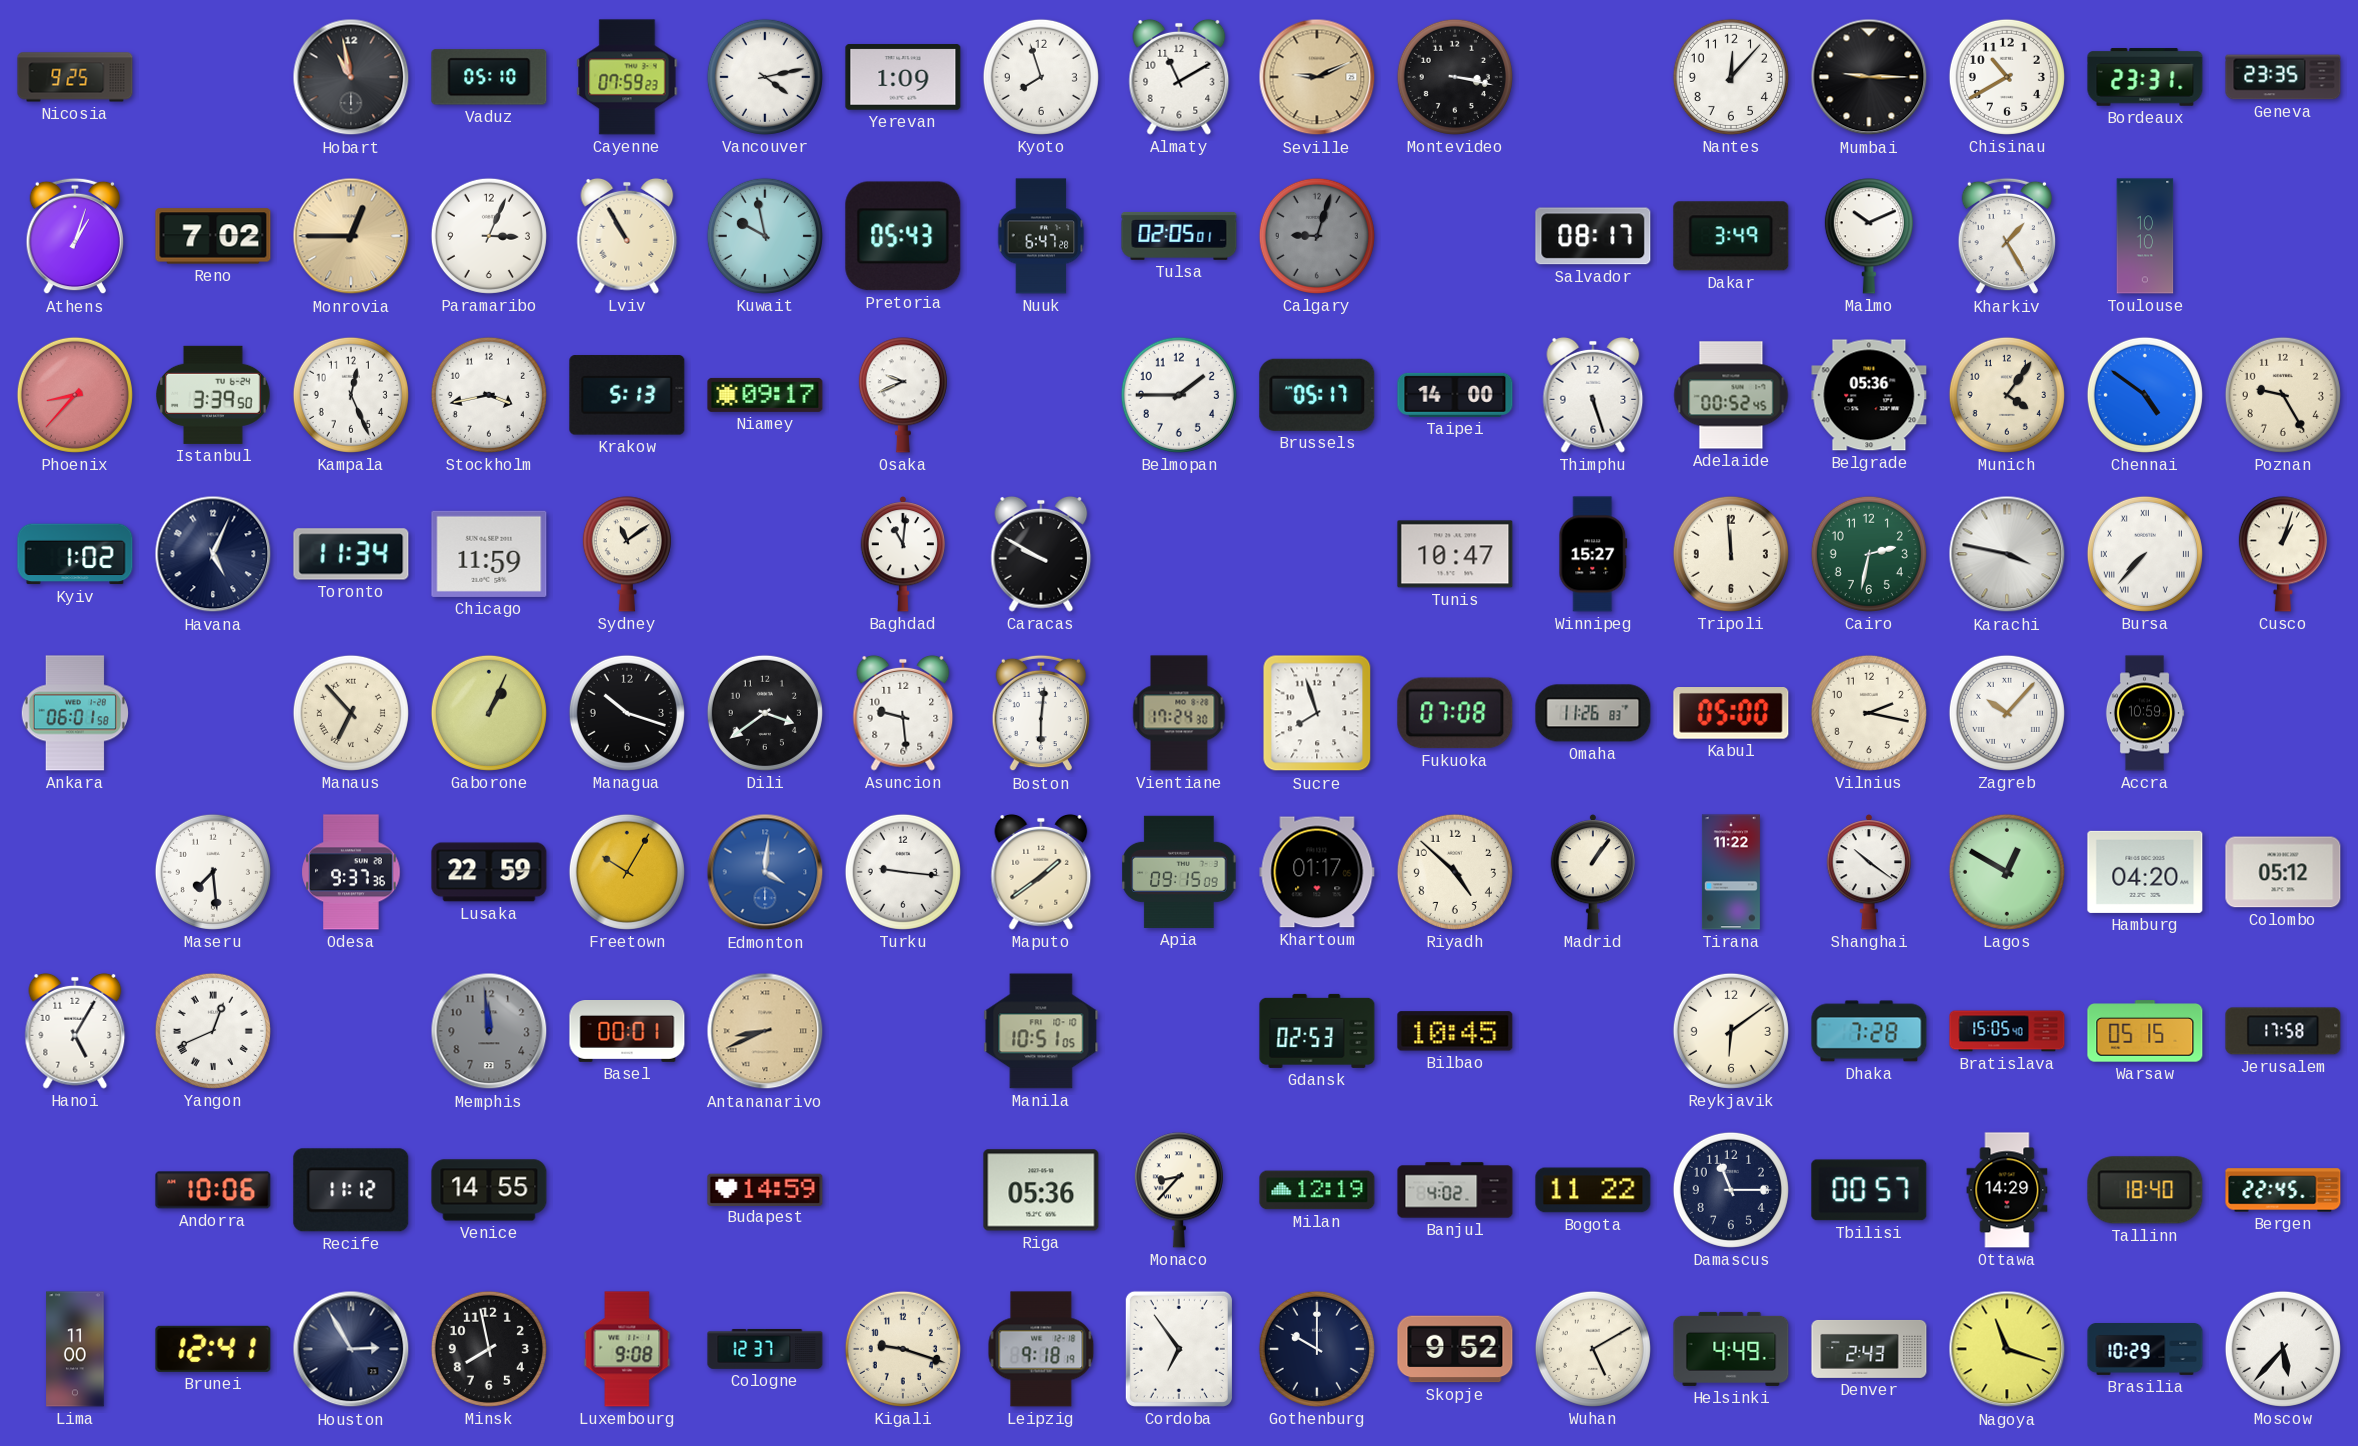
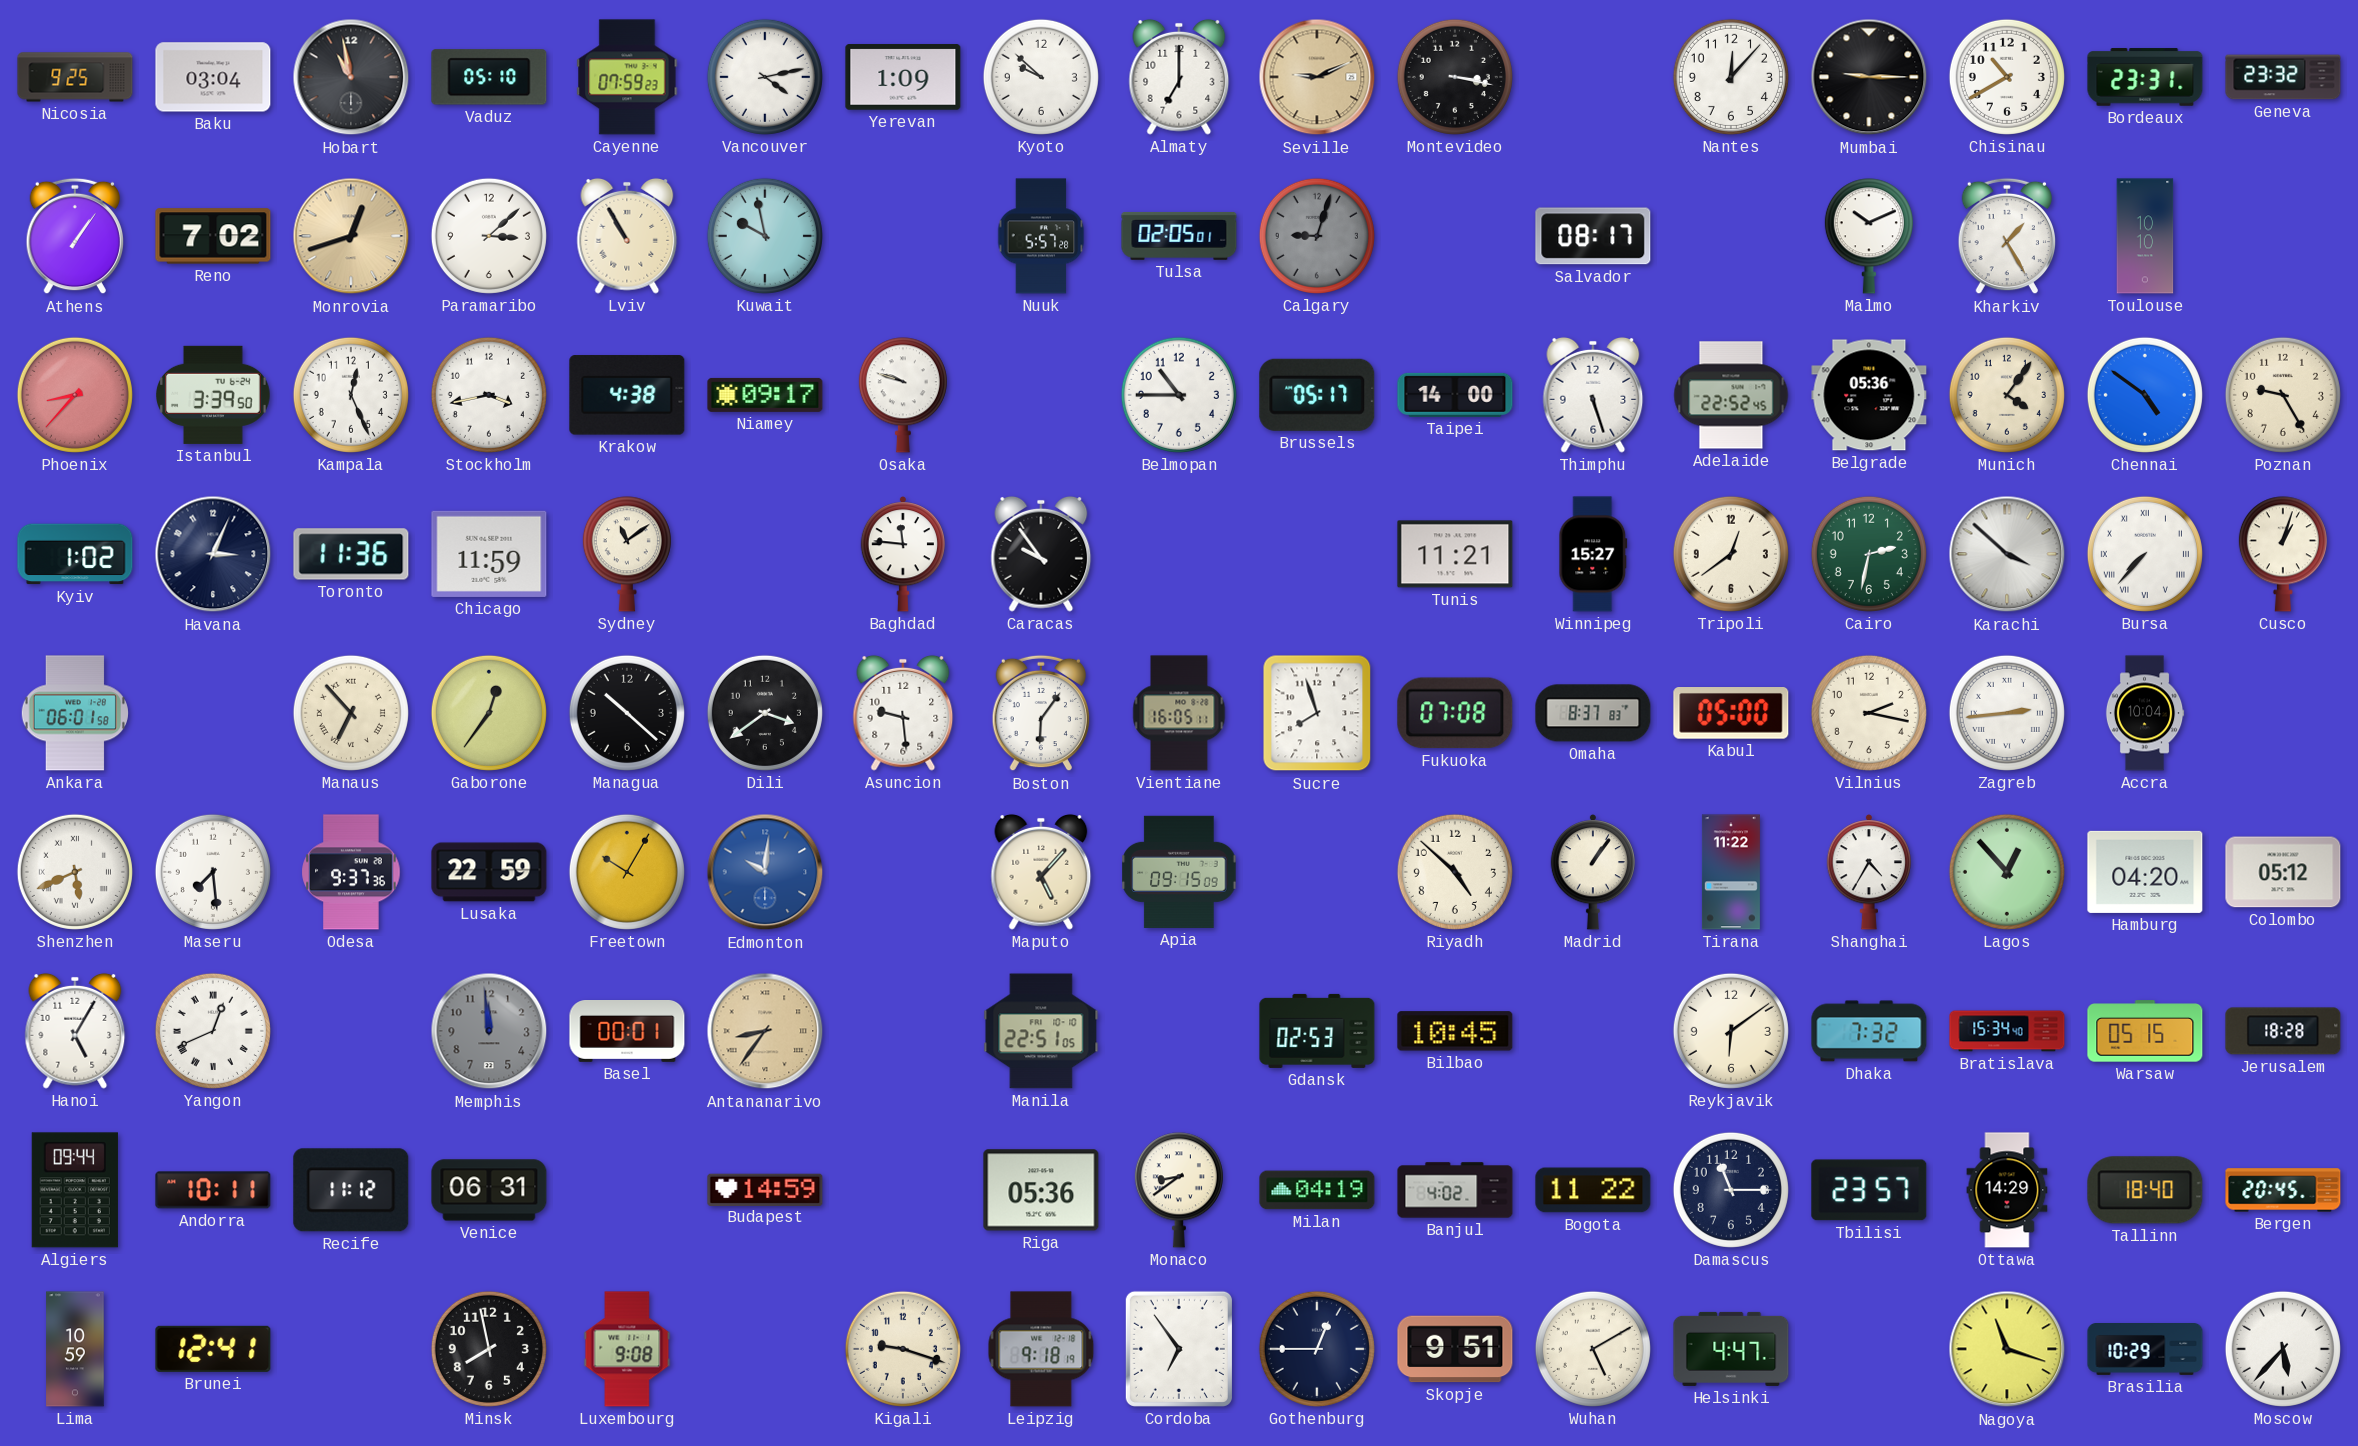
Baku: none -> 03:04 (213, 77)
Kyoto: 7:57 -> 9:52 (1041, 77)
Almaty: 11:10 -> 7:00 (1179, 77)
Geneva: 23:35 -> 23:32 (2283, 77)
Athens: 1:03 -> 1:06 (74, 236)
Monrovia: 12:45 -> 12:42 (351, 236)
Paramaribo: 3:04 -> 3:08 (489, 236)
Pretoria: 05:43 -> none (903, 236)
Nuuk: 6:47 -> 5:57 (1041, 236)
Dakar: 3:49 -> none (1731, 236)
Krakow: 5:13 -> 4:38 (627, 395)
Osaka: 9:41 -> 9:48 (903, 395)
Belmopan: 1:45 -> 10:45 (1179, 395)
Adelaide: 00:52 -> 22:52 (1731, 395)
Havana: 5:04 -> 3:04 (213, 554)
Toronto: 11:34 -> 11:36 (351, 554)
Baghdad: 11:01 -> 11:46 (902, 554)
Caracas: 9:50 -> 9:54 (1041, 554)
Tunis: 10:47 -> 11:21 (1455, 554)
Tripoli: 11:59 -> 12:39 (1731, 554)
Karachi: 3:47 -> 3:52 (2007, 554)
Gaborone: 1:04 -> 12:36 (489, 713)
Managua: 10:18 -> 10:22 (627, 713)
Boston: 6:01 -> 6:06 (1040, 713)
Vientiane: 17:24 -> 16:05 (1179, 713)
Omaha: 11:26 -> 8:37 (1593, 713)
Zagreb: 10:07 -> 2:44 (2007, 713)
Accra: 10:59 -> 10:04 (2145, 713)
Shenzhen: none -> 5:41 (75, 872)
Edmonton: 4:01 -> 10:01 (765, 872)
Turku: 9:16 -> none (903, 872)
Maputo: 1:39 -> 5:07 (1041, 872)
Khartoum: 01:17 -> none (1317, 872)
Shanghai: 10:21 -> 4:35 (1868, 872)
Lagos: 12:50 -> 12:53 (2007, 872)
Antananarivo: 8:41 -> 8:36 (765, 1031)
Manila: 10:51 -> 22:51 (1041, 1031)
Dhaka: 7:28 -> 7:32 (1869, 1031)
Bratislava: 15:05 -> 15:34 (2007, 1031)
Jerusalem: 17:58 -> 18:28 (2283, 1031)
Algiers: none -> 09:44 (75, 1190)
Andorra: 10:06 -> 10:11 (213, 1190)
Venice: 14:55 -> 06:31 (489, 1190)
Monaco: 8:37 -> 8:39 (1179, 1190)
Milan: 12:19 -> 04:19 (1317, 1190)
Tbilisi: 00:57 -> 23:57 (1869, 1190)
Bergen: 22:45 -> 20:45 (2283, 1190)
Lima: 11:00 -> 10:59 (75, 1349)
Houston: 2:55 -> none (351, 1349)
Cologne: 12:37 -> none (765, 1349)
Gothenburg: 10:00 -> 12:45 (1317, 1349)
Skopje: 9:52 -> 9:51 (1455, 1349)
Helsinki: 4:49 -> 4:47 (1731, 1349)
Denver: 2:43 -> none (1869, 1349)
